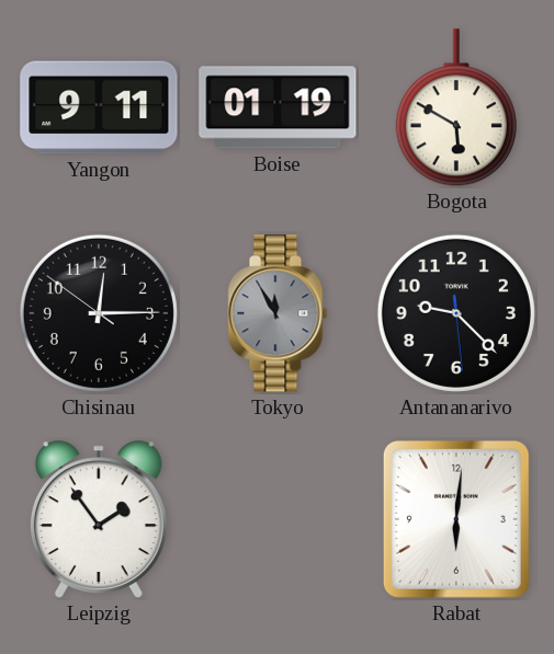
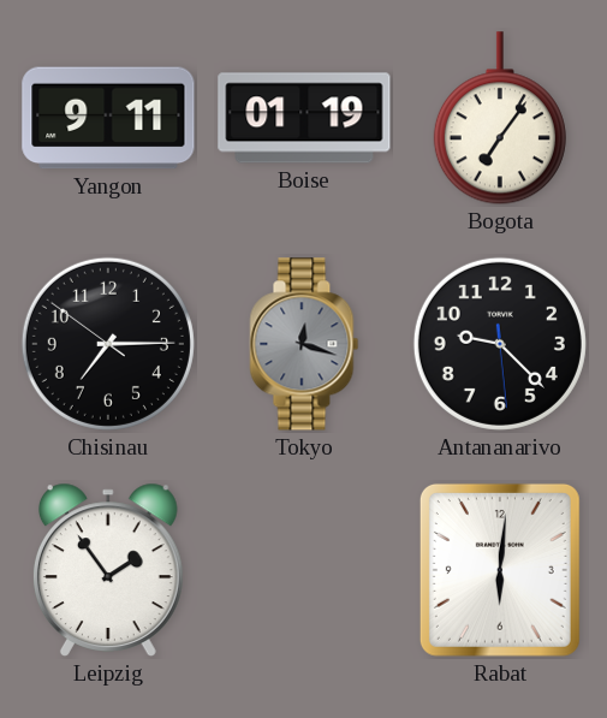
Bogota: 5:50 -> 7:06 (500, 119)
Chisinau: 12:14 -> 7:14 (108, 344)
Tokyo: 11:55 -> 12:18 (304, 344)
